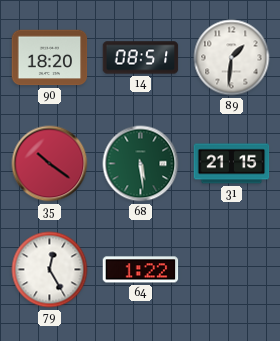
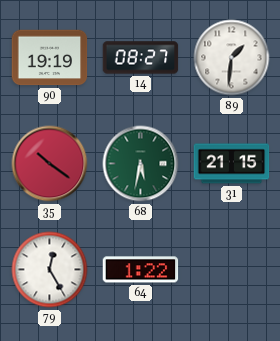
90: 18:20 -> 19:19 (50, 58)
14: 08:51 -> 08:27 (141, 58)
68: 5:29 -> 5:32 (141, 164)
